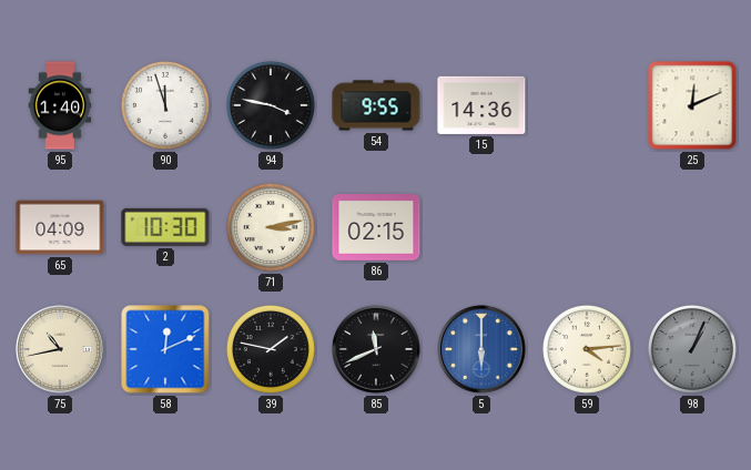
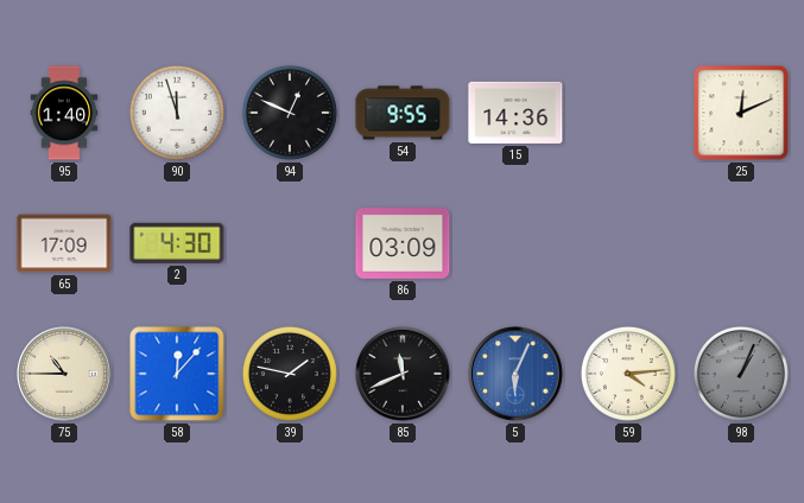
94: 3:47 -> 12:49 (290, 113)
65: 04:09 -> 17:09 (64, 243)
2: 10:30 -> 4:30 (177, 243)
71: 3:13 -> none (271, 227)
86: 02:15 -> 03:09 (403, 244)
75: 10:43 -> 10:45 (64, 374)
58: 12:11 -> 12:07 (177, 374)
5: 6:00 -> 6:04 (515, 374)
